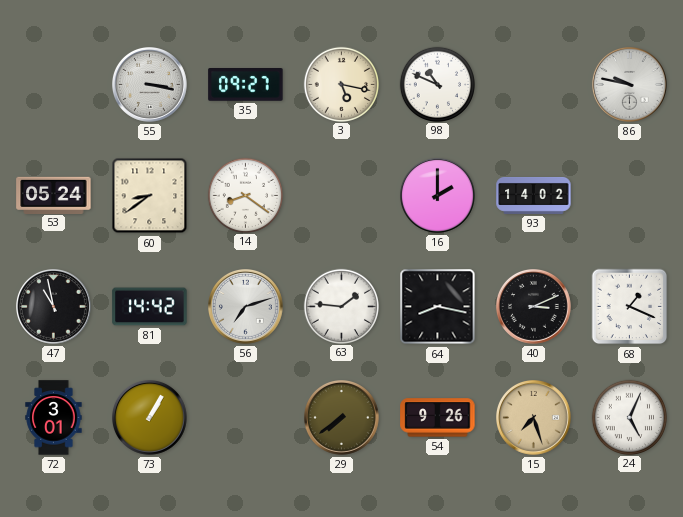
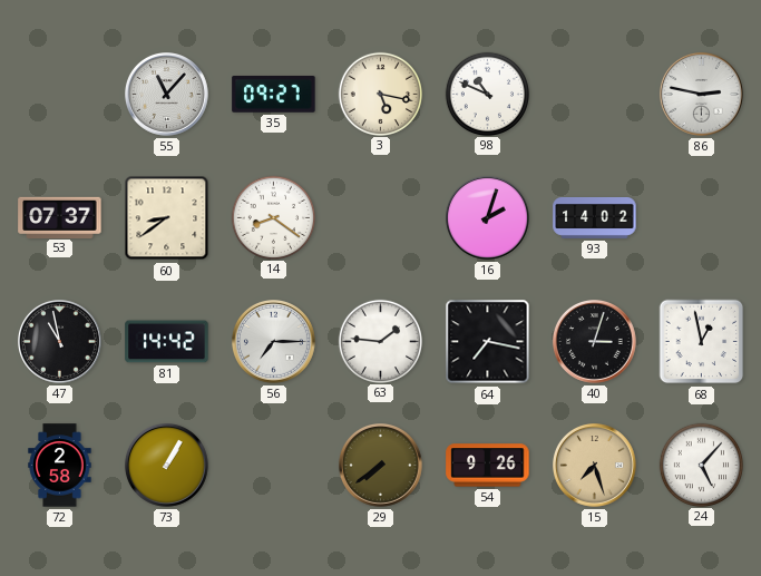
55: 3:17 -> 11:07 (167, 95)
86: 9:47 -> 2:47 (702, 95)
53: 05:24 -> 07:37 (60, 217)
16: 2:00 -> 2:03 (488, 218)
56: 7:12 -> 7:15 (274, 342)
64: 8:17 -> 7:17 (488, 342)
40: 3:11 -> 3:03 (595, 342)
68: 1:19 -> 12:58 (702, 342)
72: 3:01 -> 2:58 (60, 466)
24: 5:04 -> 5:07 (701, 465)
